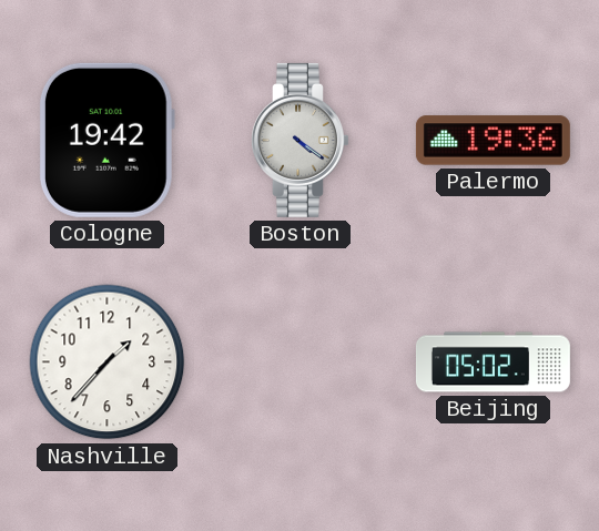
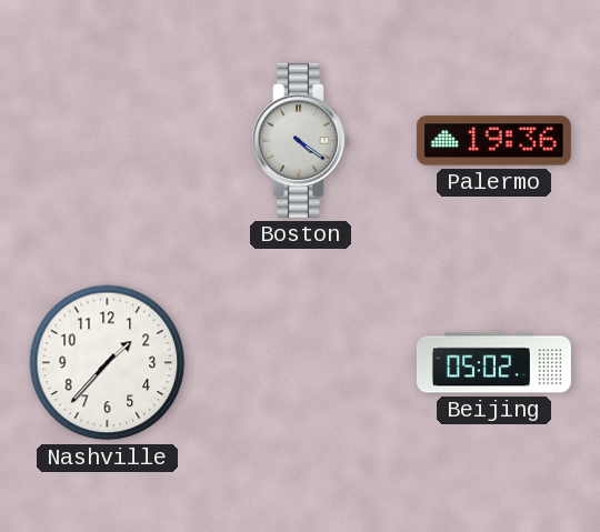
Cologne: 19:42 -> none (106, 140)
